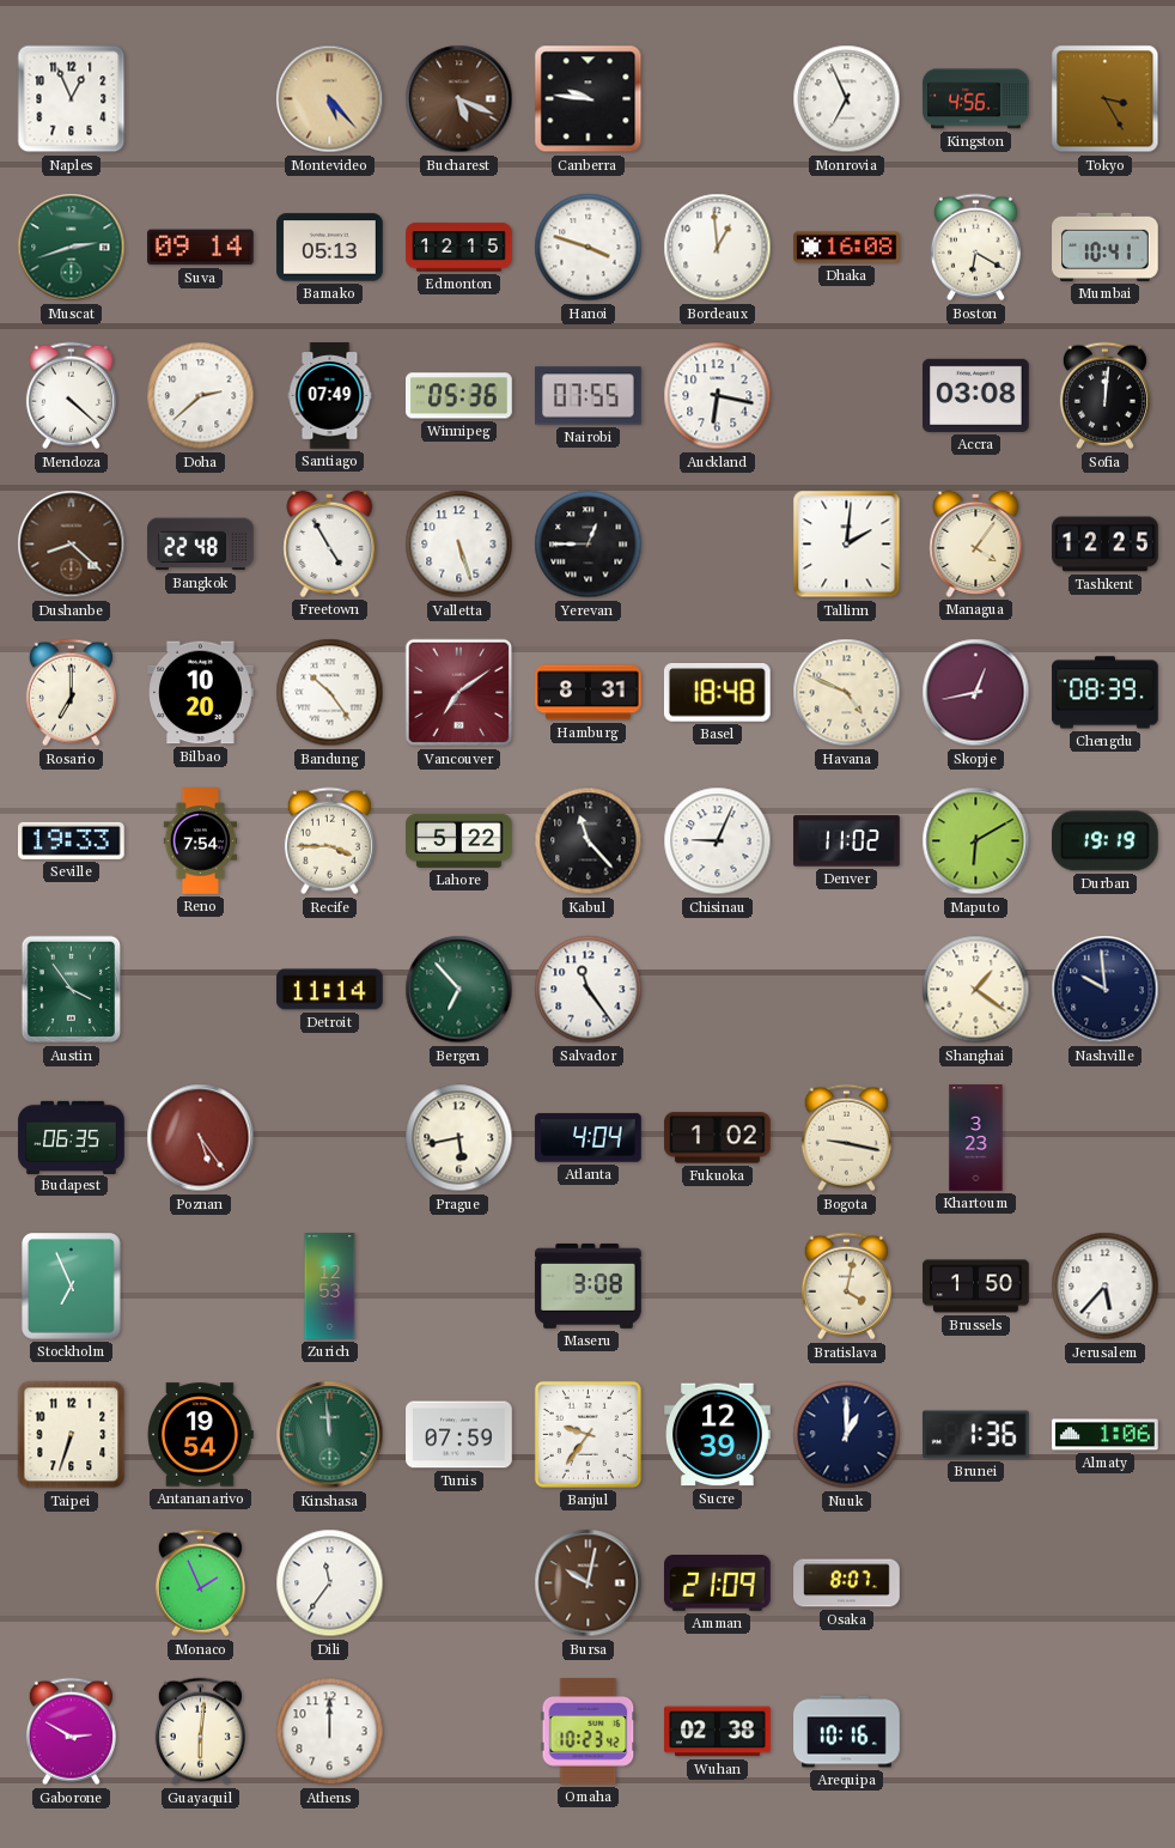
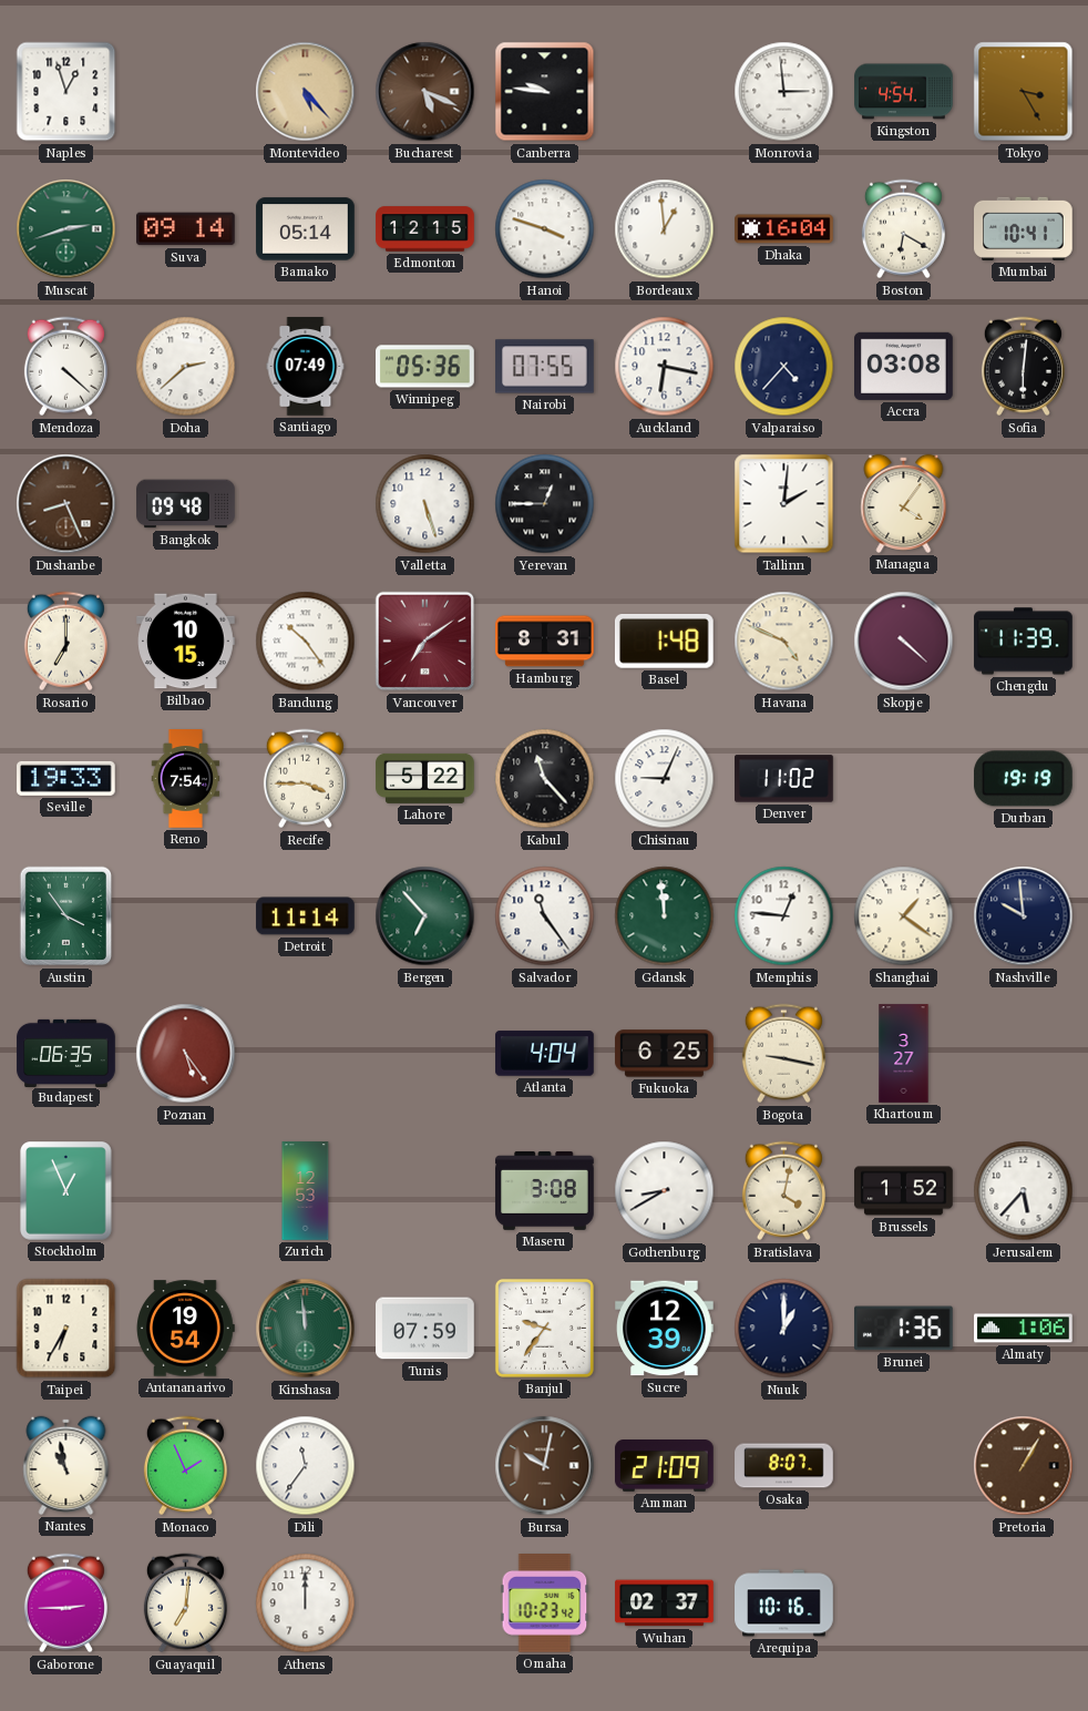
Naples: 12:56 -> 12:57 (66, 92)
Monrovia: 6:56 -> 2:59 (784, 92)
Kingston: 4:56 -> 4:54 (904, 92)
Bamako: 05:13 -> 05:14 (306, 229)
Dhaka: 16:08 -> 16:04 (784, 229)
Valparaiso: none -> 4:37 (784, 367)
Sofia: 12:01 -> 6:01 (1023, 367)
Dushanbe: 8:22 -> 8:26 (66, 504)
Bangkok: 22:48 -> 09:48 (186, 504)
Freetown: 4:55 -> none (330, 543)
Tashkent: 12:25 -> none (1106, 545)
Bilbao: 10:20 -> 10:15 (186, 642)
Basel: 18:48 -> 1:48 (664, 642)
Skopje: 12:43 -> 4:22 (904, 642)
Chengdu: 08:39 -> 11:39 (1024, 642)
Maputo: 6:10 -> none (976, 841)
Gdansk: none -> 11:59 (665, 916)
Memphis: none -> 12:46 (784, 916)
Prague: 5:43 -> none (459, 1138)
Fukuoka: 1:02 -> 6:25 (665, 1054)
Khartoum: 3:23 -> 3:27 (904, 1054)
Stockholm: 6:56 -> 12:56 (66, 1191)
Gothenburg: none -> 8:40 (665, 1191)
Brussels: 1:50 -> 1:52 (904, 1191)
Taipei: 6:33 -> 6:35 (66, 1329)
Nantes: none -> 10:58 (66, 1465)
Pretoria: none -> 1:05 (1024, 1466)
Gaborone: 2:50 -> 2:45 (65, 1604)
Guayaquil: 6:01 -> 7:01 (185, 1604)
Wuhan: 02:38 -> 02:37 (665, 1604)
